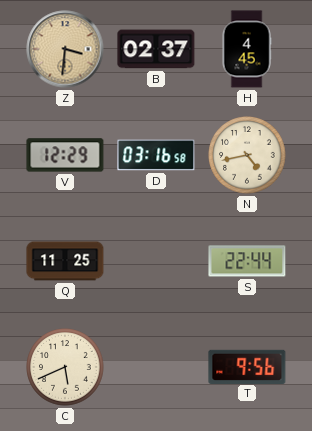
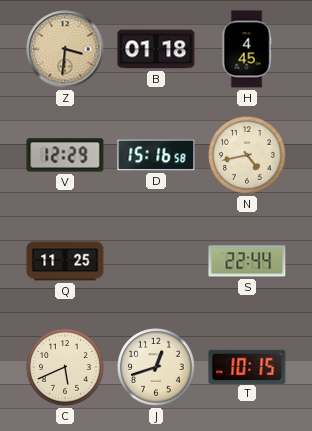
B: 02:37 -> 01:18 (156, 49)
D: 03:16 -> 15:16 (156, 155)
J: none -> 12:42 (156, 367)
T: 9:56 -> 10:15 (247, 366)
